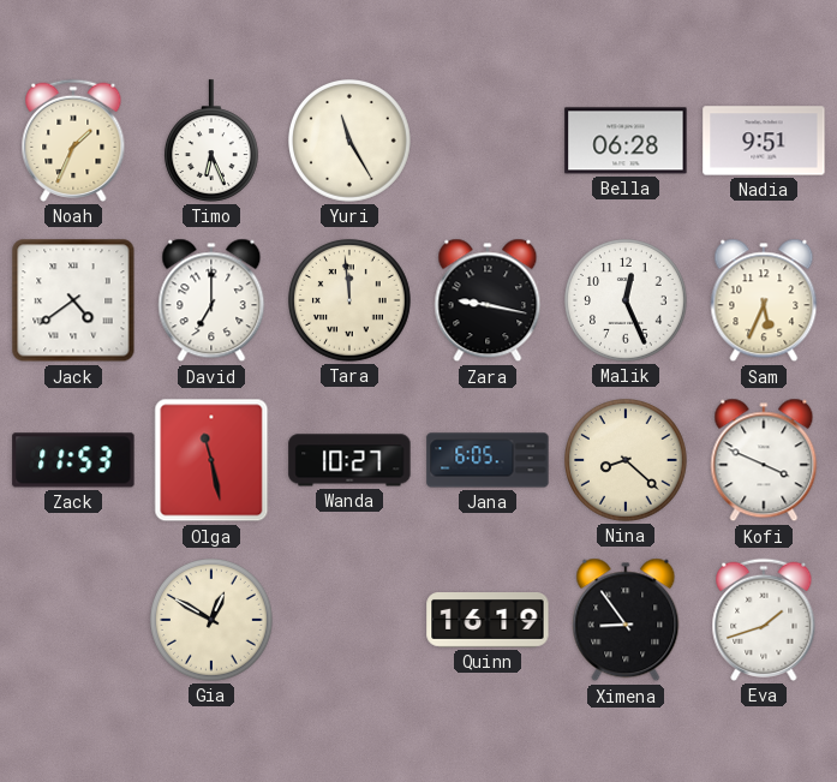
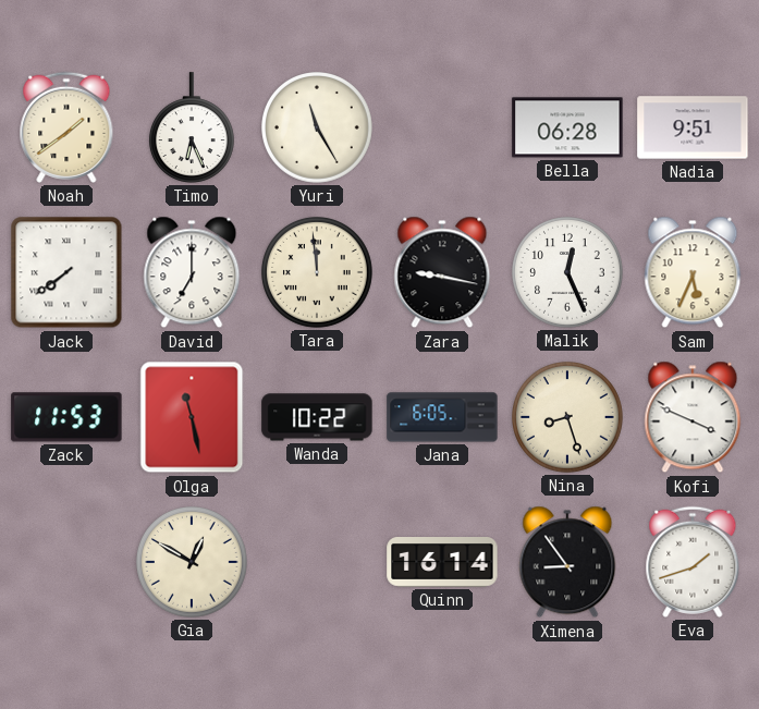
Noah: 1:34 -> 1:39 (66, 127)
Jack: 4:39 -> 7:39 (66, 272)
Wanda: 10:27 -> 10:22 (317, 417)
Nina: 8:22 -> 8:27 (568, 418)
Quinn: 16:19 -> 16:14 (442, 563)
